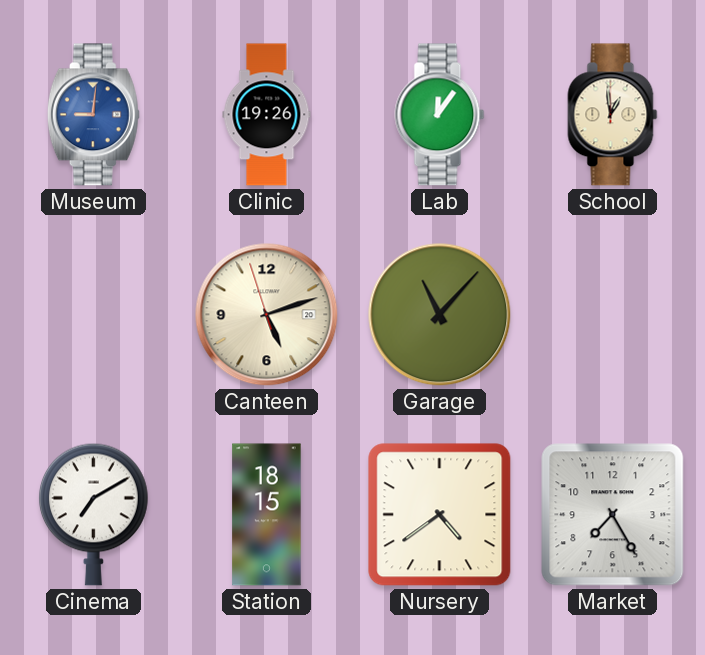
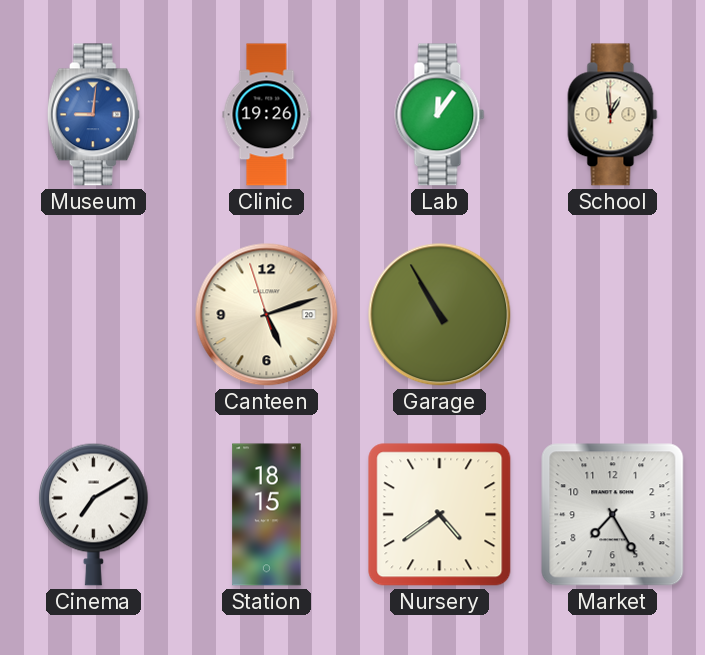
Garage: 11:07 -> 10:55 (440, 315)
